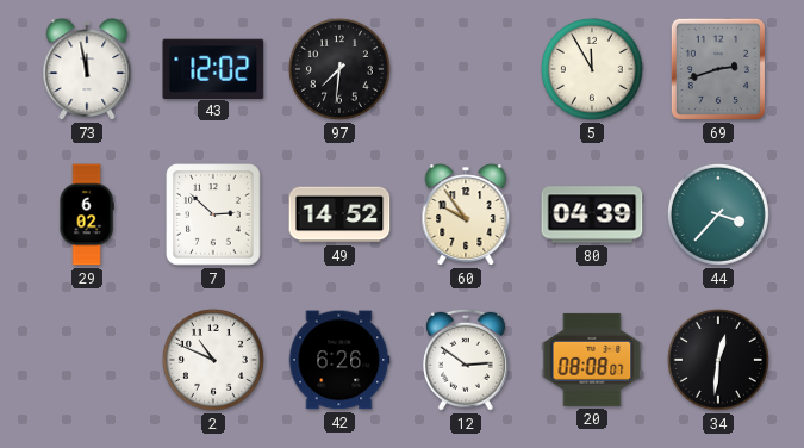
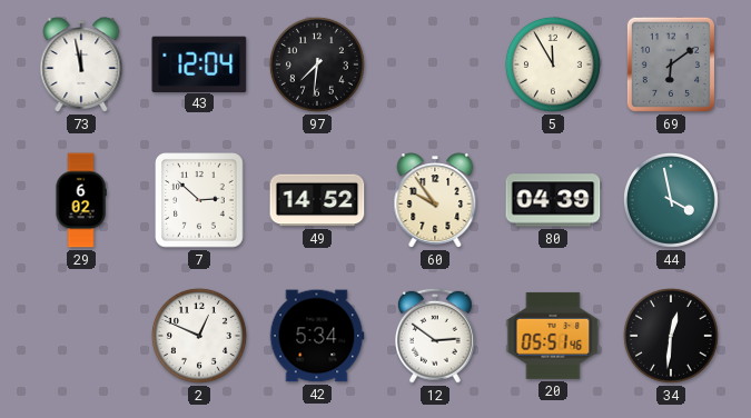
43: 12:02 -> 12:04 (199, 63)
69: 2:42 -> 6:09 (671, 64)
44: 3:37 -> 3:58 (671, 200)
2: 10:49 -> 12:49 (199, 336)
42: 6:26 -> 5:34 (317, 336)
20: 08:08 -> 05:51 (553, 336)
